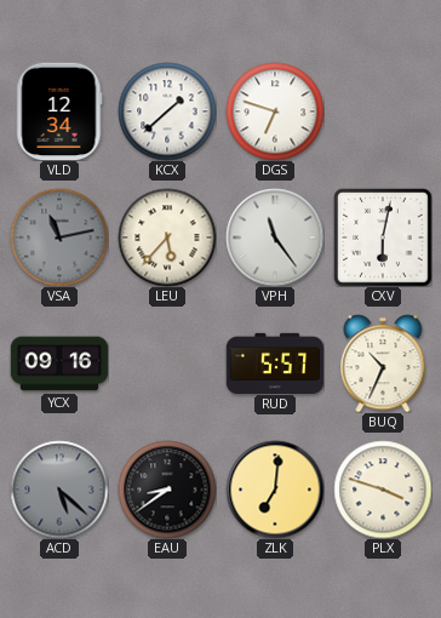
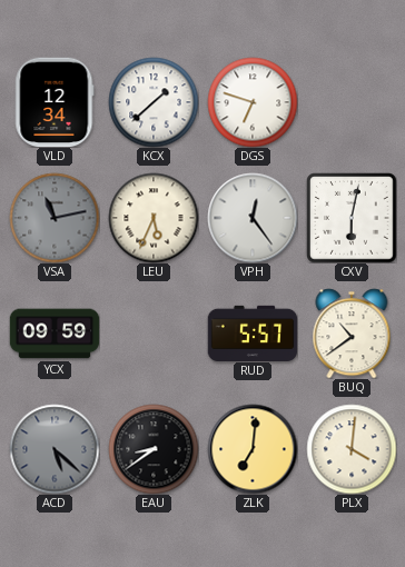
LEU: 5:37 -> 5:34 (154, 218)
VPH: 11:24 -> 12:24 (253, 218)
YCX: 09:16 -> 09:59 (55, 334)
BUQ: 10:34 -> 10:39 (352, 334)
PLX: 3:48 -> 4:01 (352, 449)
